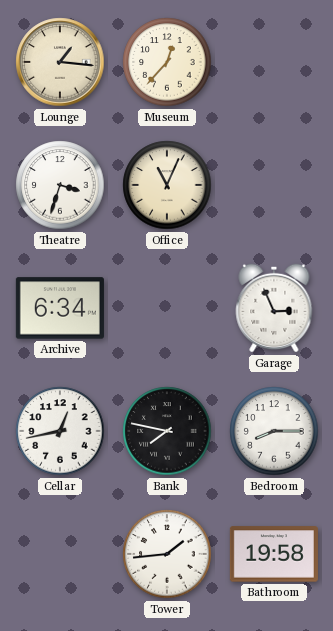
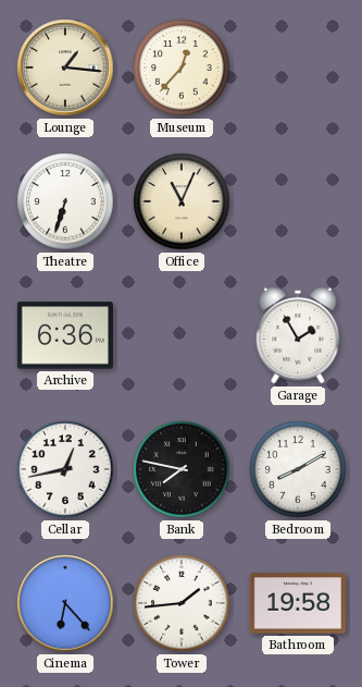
Theatre: 3:33 -> 6:33 (65, 201)
Archive: 6:34 -> 6:36 (65, 335)
Garage: 2:56 -> 1:55 (298, 335)
Bedroom: 8:15 -> 8:10 (298, 469)
Cinema: none -> 6:23 (65, 603)
